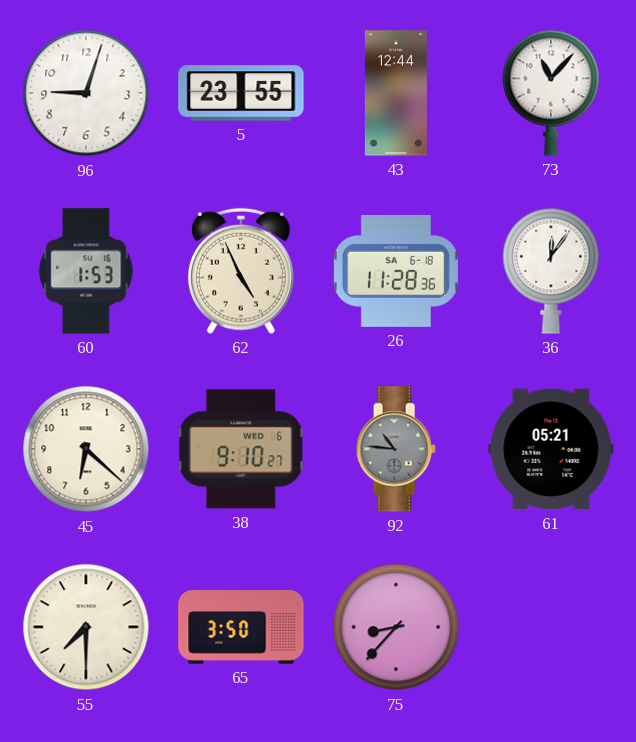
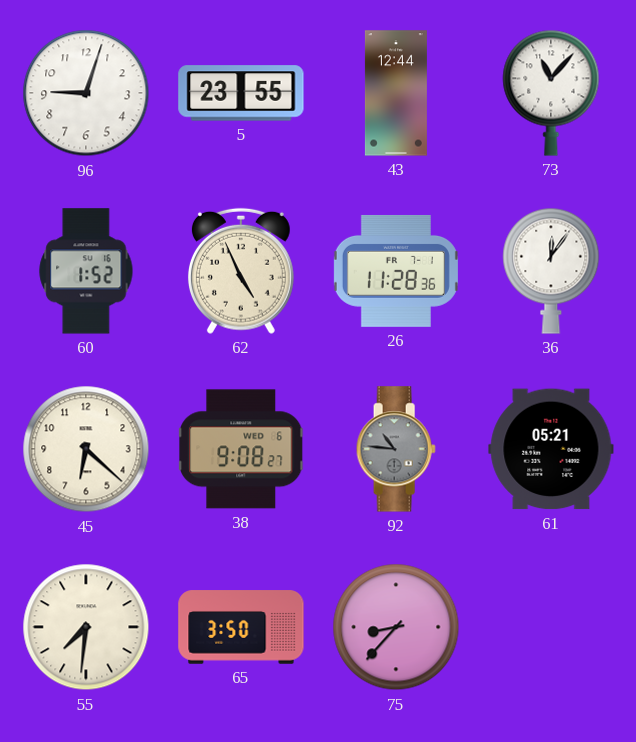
60: 1:53 -> 1:52 (86, 271)
26 date: SA 6-18 -> FR 7-1 (396, 271)
38: 9:10 -> 9:08 (242, 449)
55: 7:30 -> 7:31 (86, 627)
